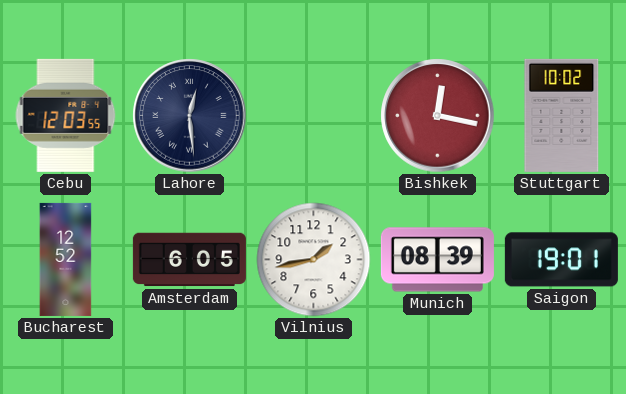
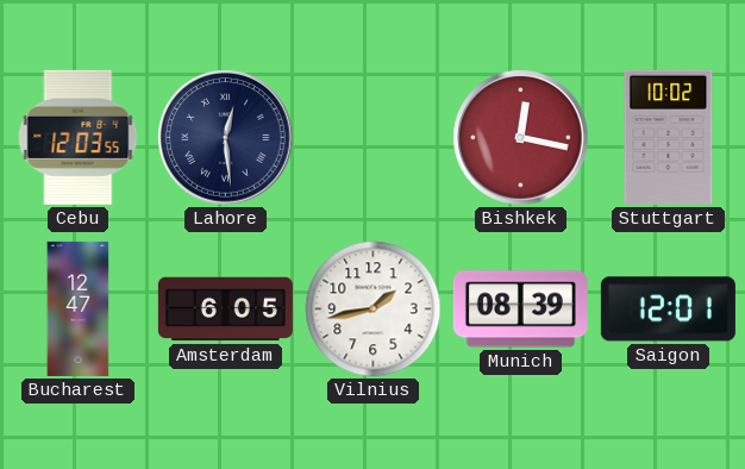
Bucharest: 12:52 -> 12:47 (79, 308)
Saigon: 19:01 -> 12:01 (668, 309)
